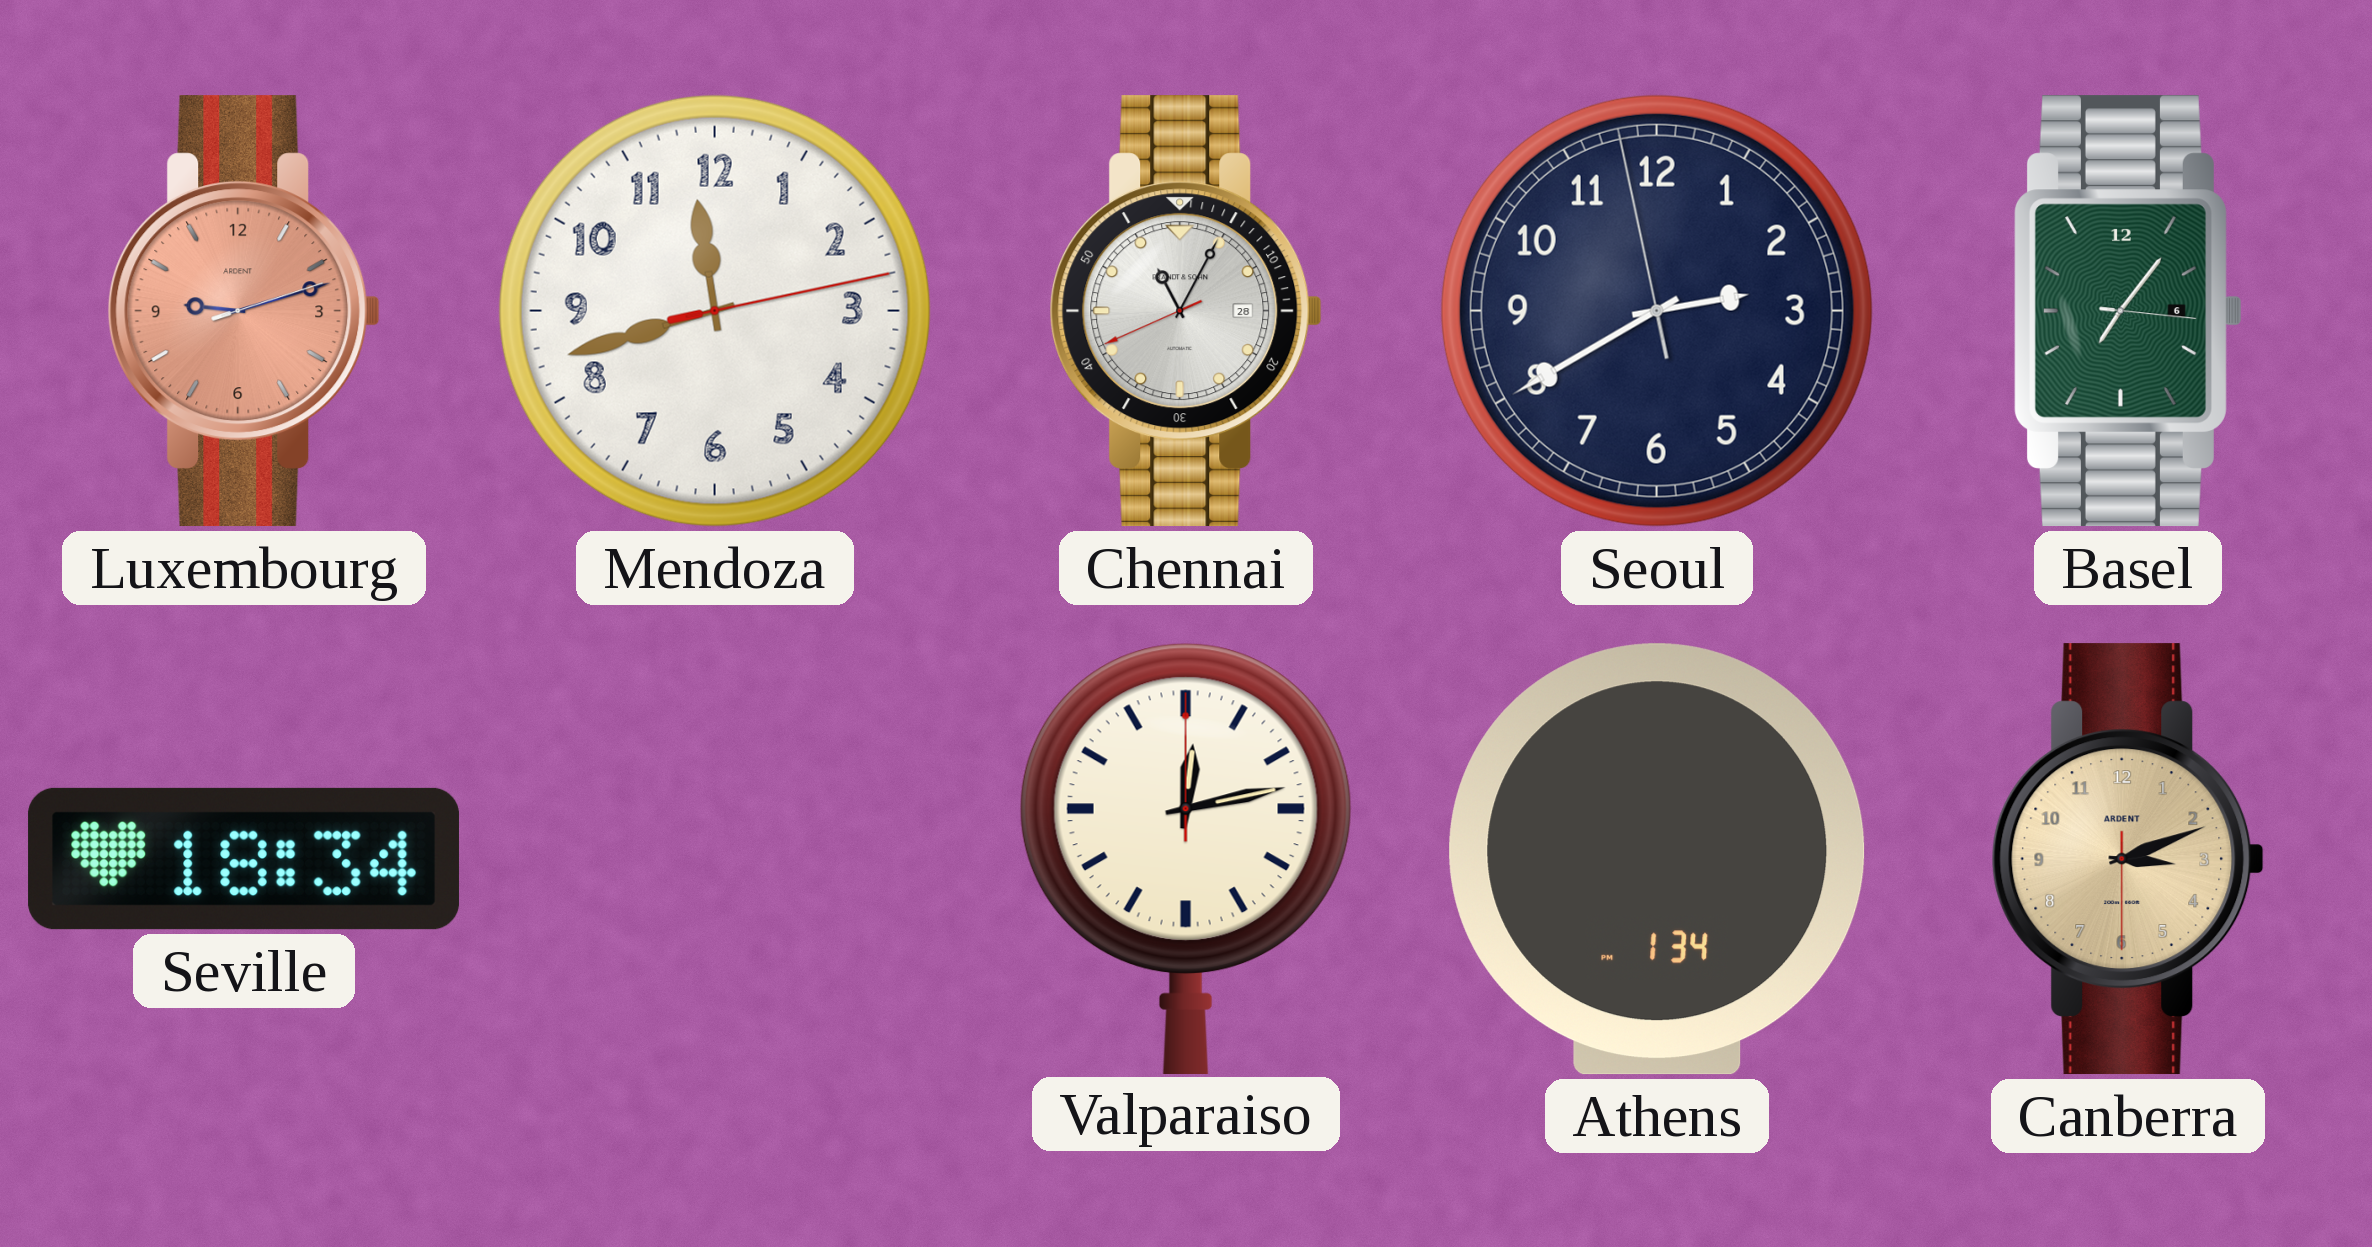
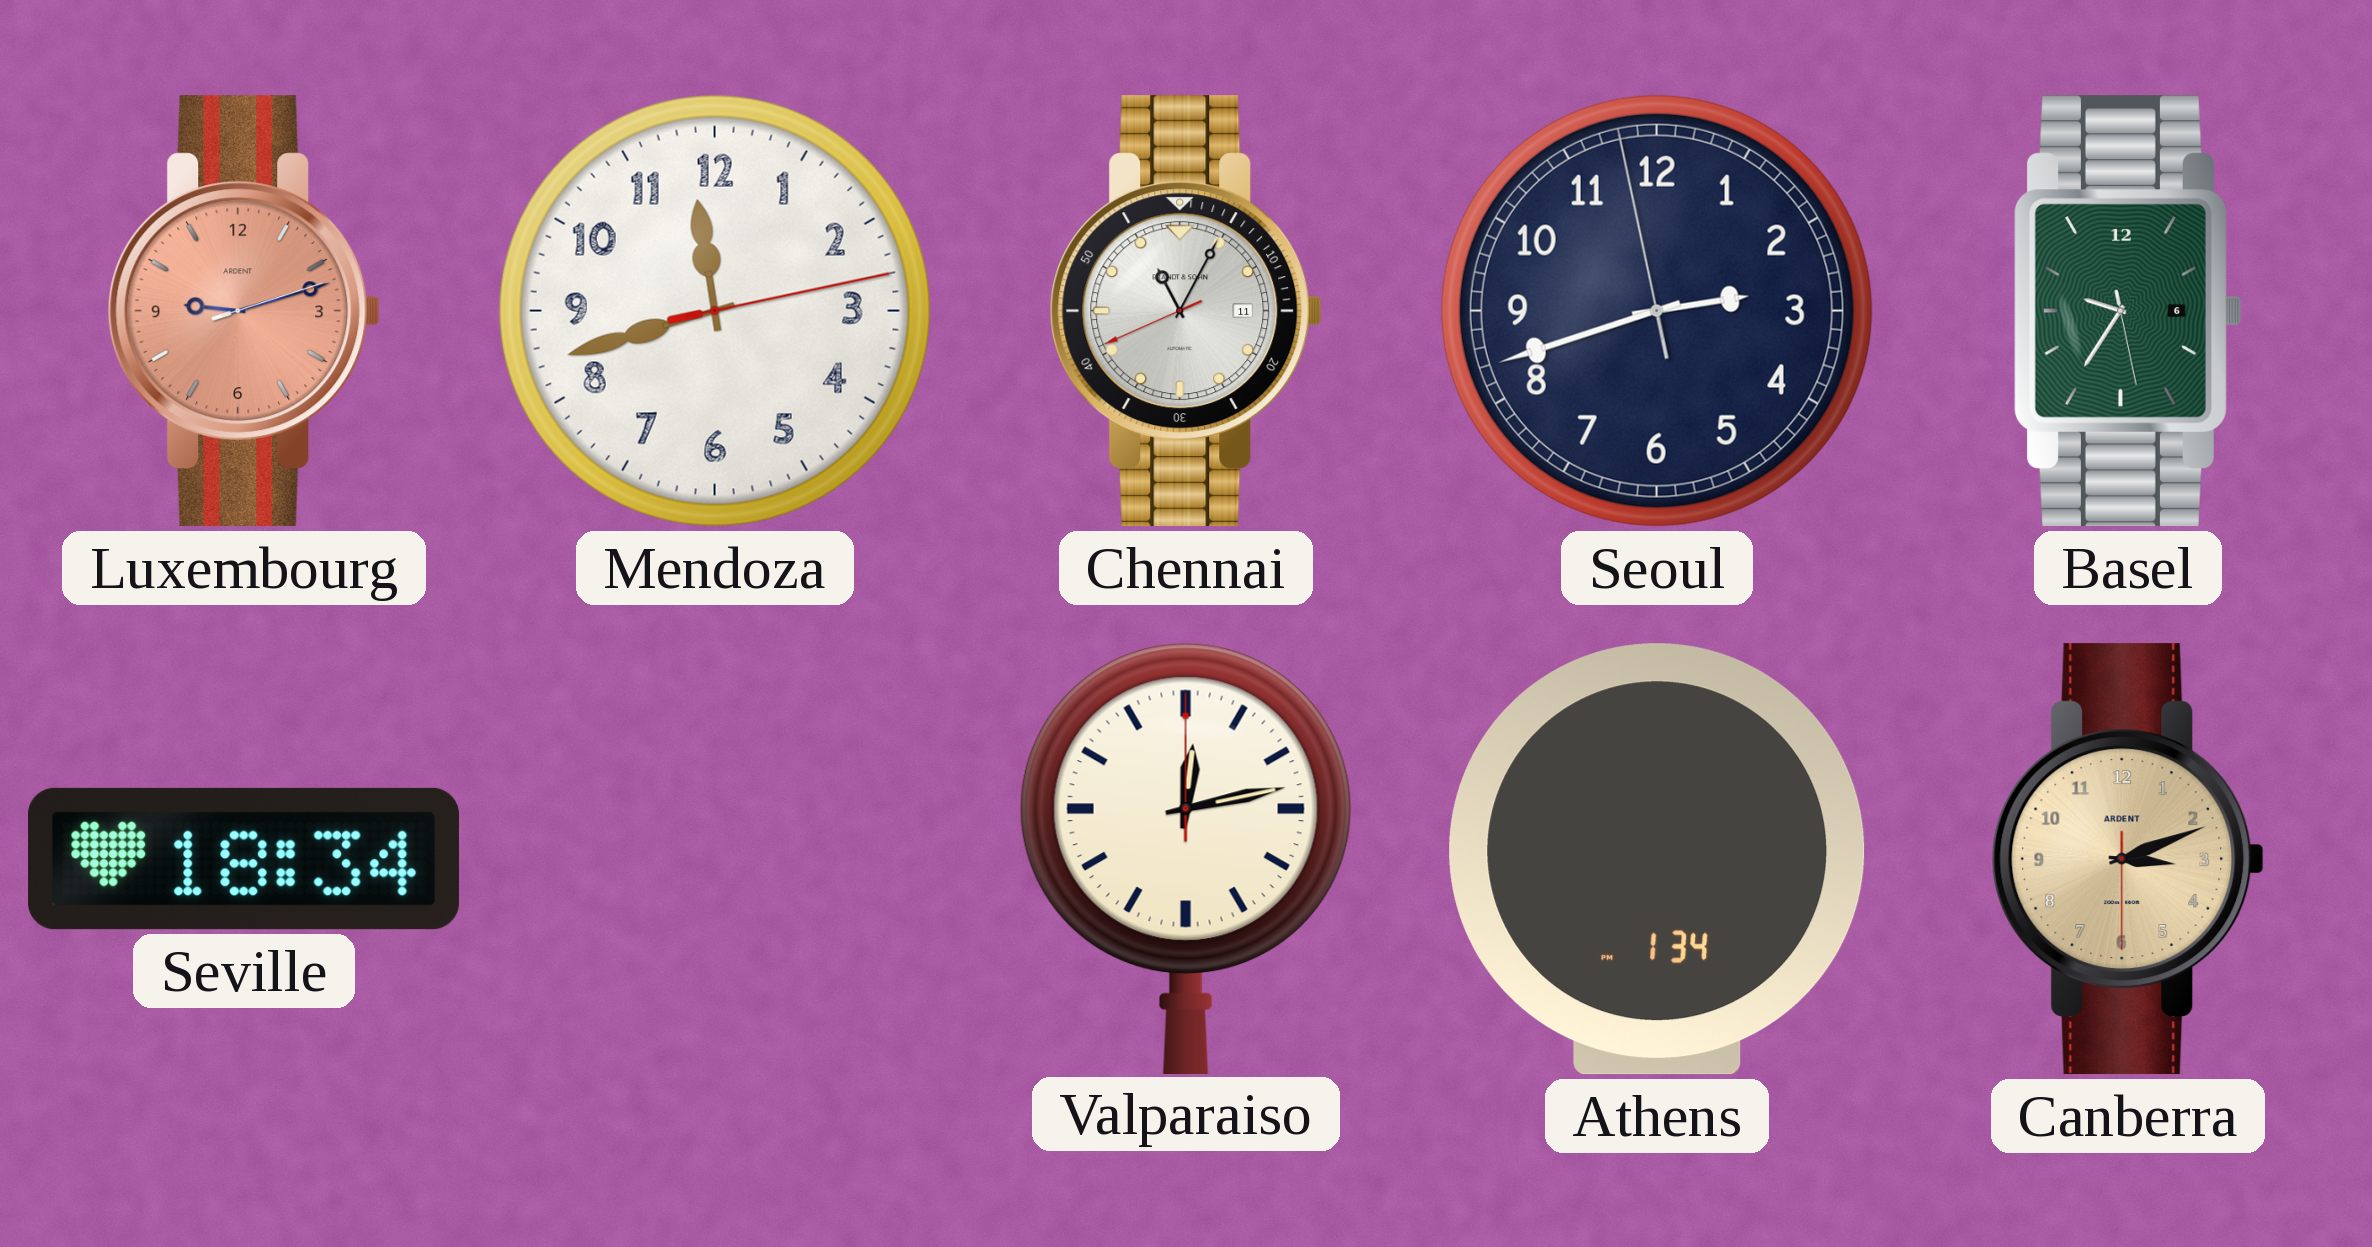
Chennai date: 28 -> 11 (1186, 311)
Seoul: 2:39 -> 2:41 (1657, 311)
Basel: 7:06 -> 9:35 (2127, 311)
